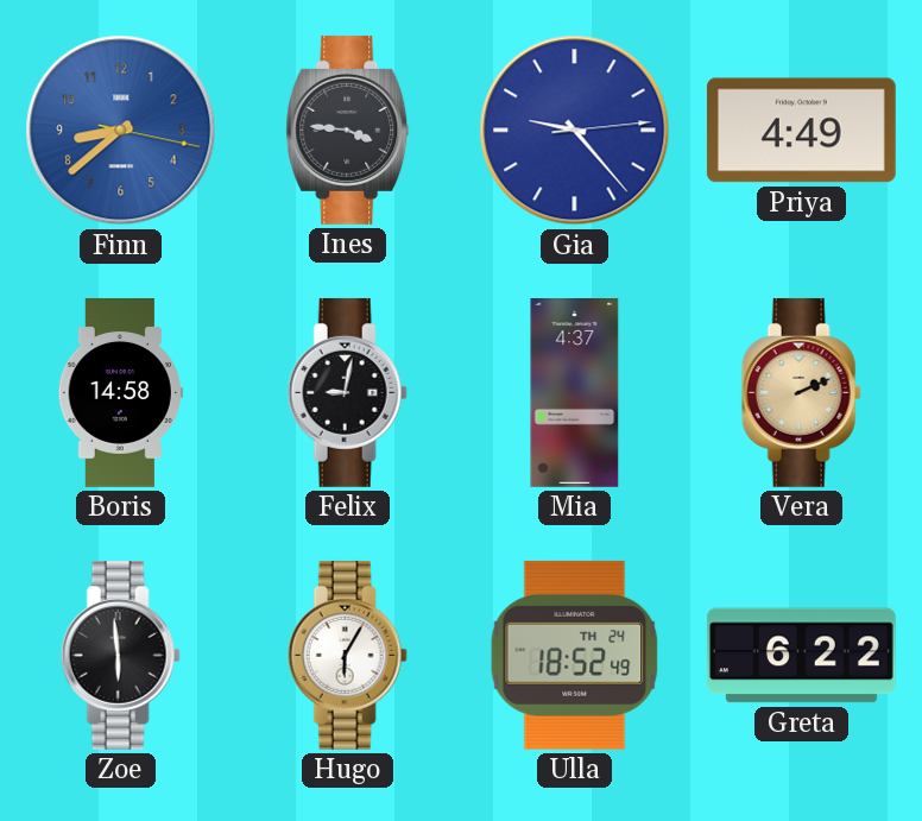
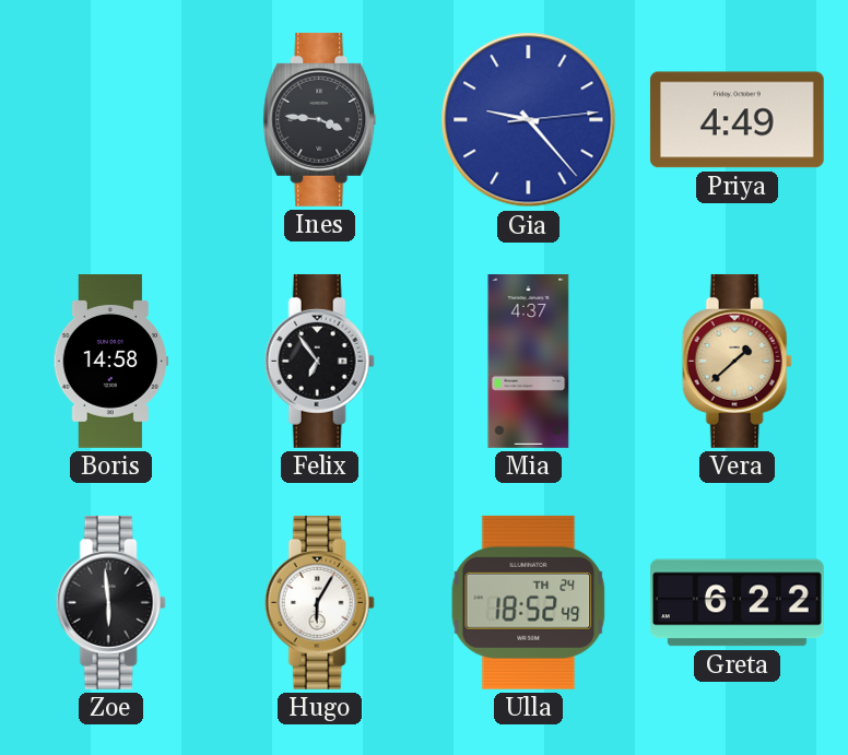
Finn: 8:38 -> none (121, 131)
Felix: 9:02 -> 6:54 (319, 361)
Vera: 2:11 -> 1:38 (737, 361)
